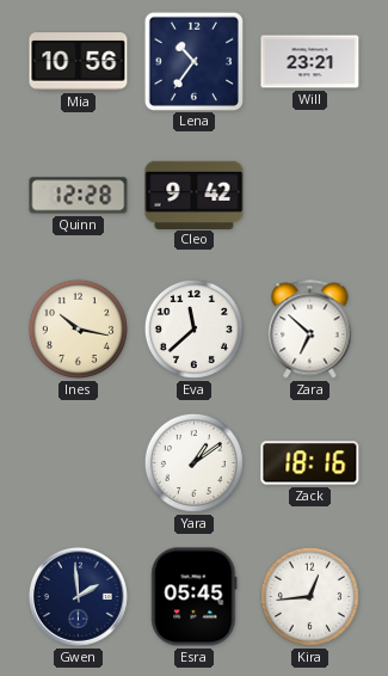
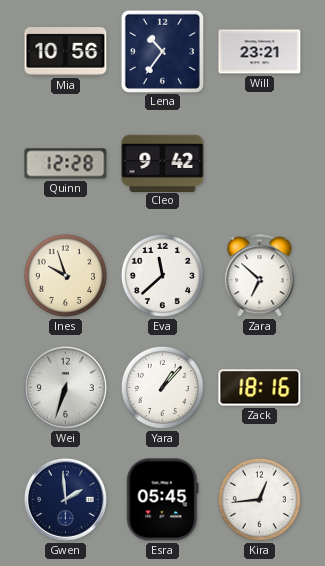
Ines: 10:17 -> 9:57 (65, 275)
Wei: none -> 6:33 (65, 387)
Yara: 1:09 -> 1:07 (162, 387)
